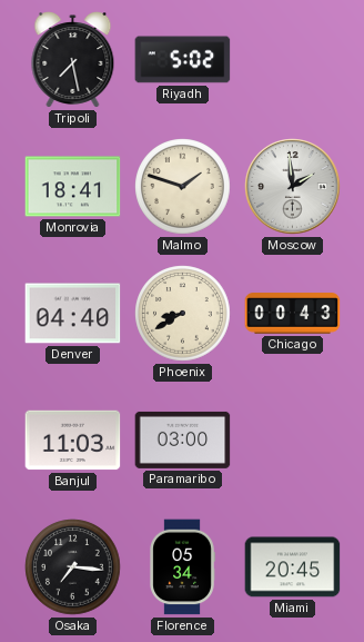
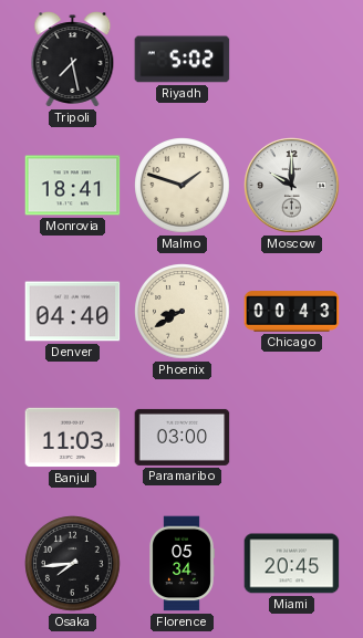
Moscow: 1:59 -> 10:00 (292, 186)
Osaka: 7:16 -> 7:44 (73, 564)
